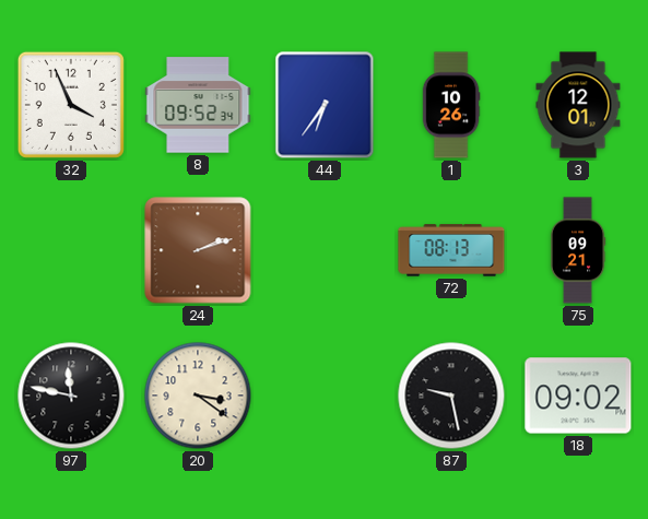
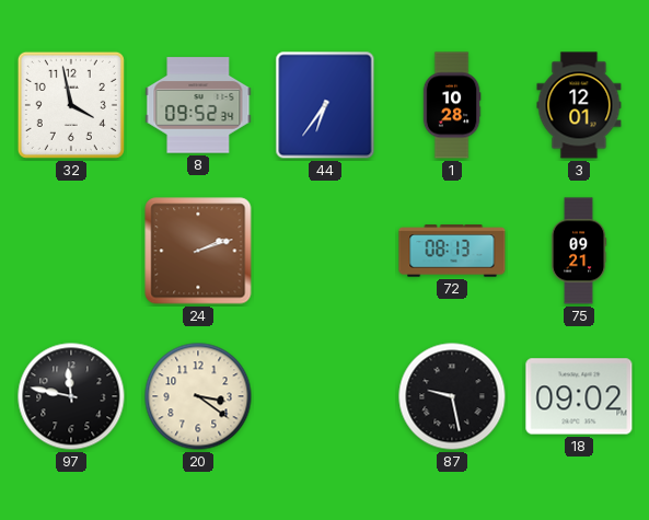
32: 3:56 -> 3:58 (71, 105)
1: 10:26 -> 10:28 (452, 105)
